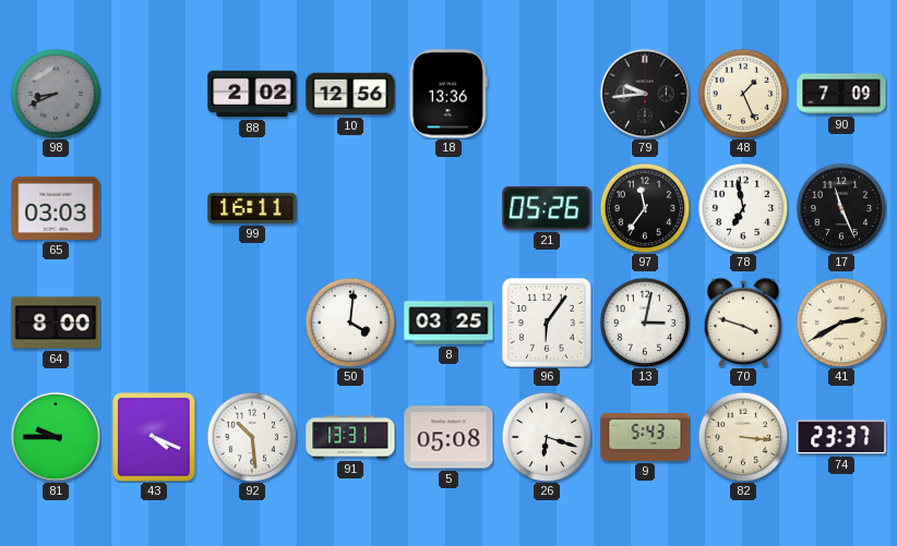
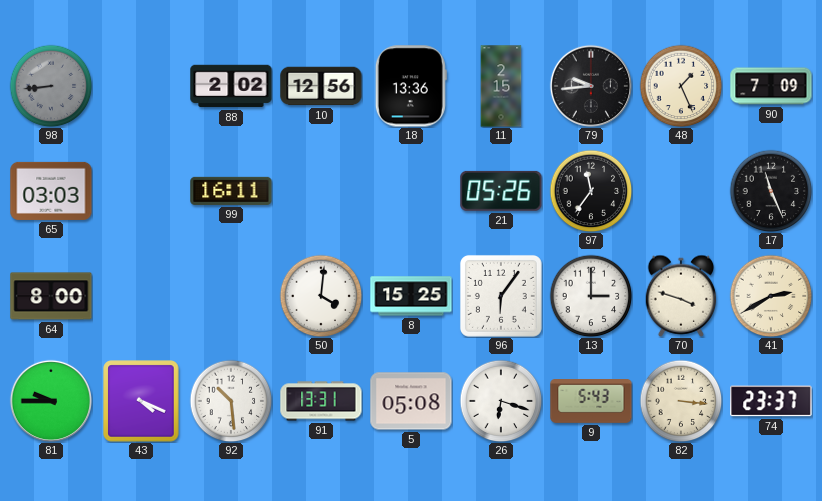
98: 8:41 -> 8:44 (51, 86)
11: none -> 2:15 (501, 86)
78: 6:58 -> none (743, 208)
8: 03:25 -> 15:25 (411, 296)
13: 3:02 -> 3:00 (591, 296)
